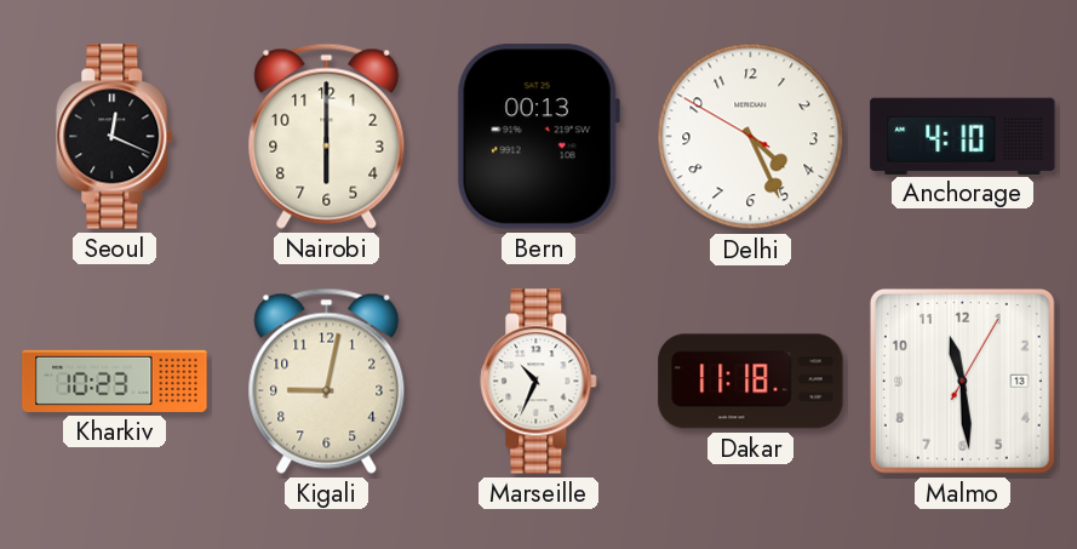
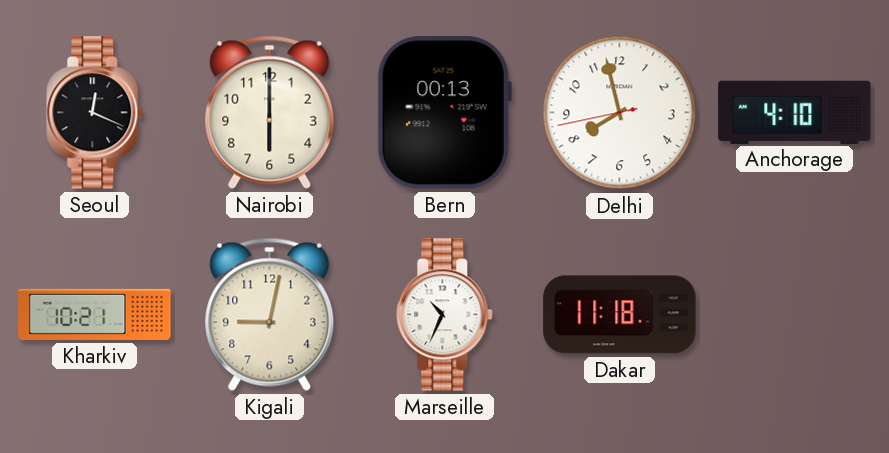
Delhi: 4:25 -> 7:57 (620, 113)
Kharkiv: 10:23 -> 10:21 (95, 314)
Malmo: 11:29 -> none (962, 381)
